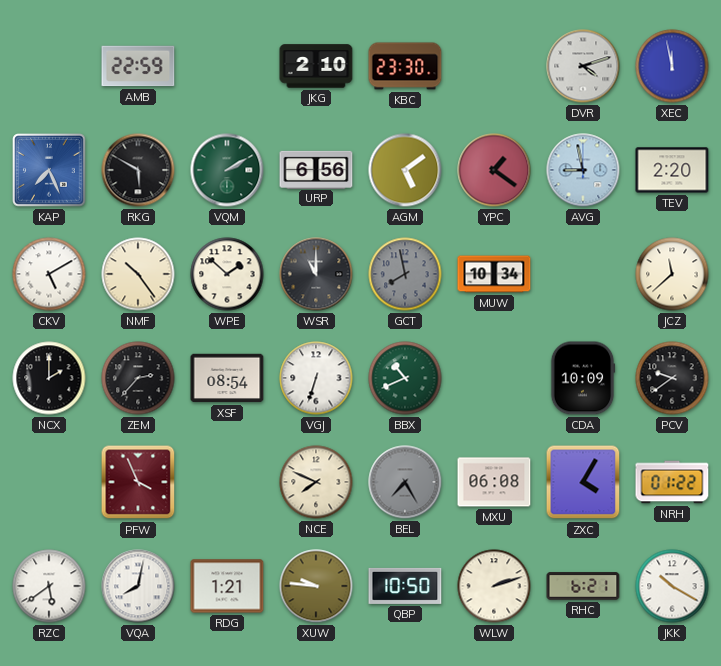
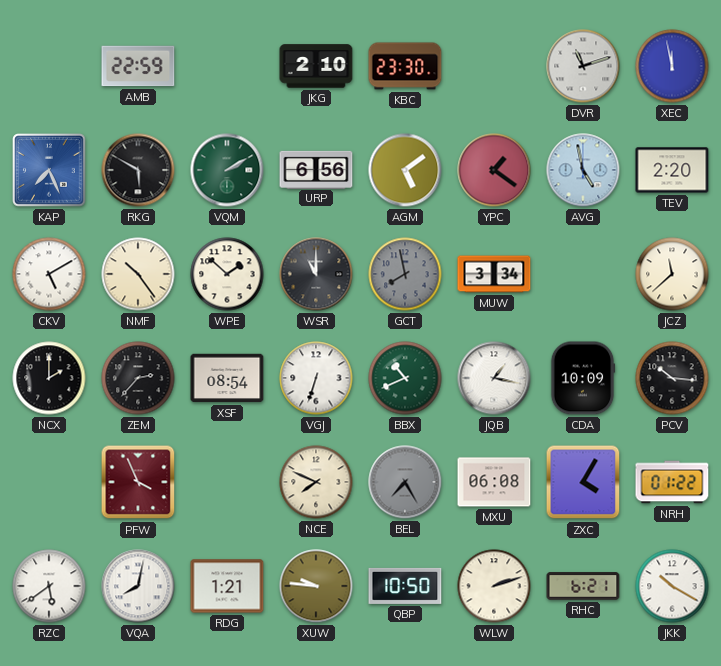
DVR: 4:12 -> 11:12 (583, 66)
AVG: 8:58 -> 4:58 (583, 170)
MUW: 10:34 -> 3:34 (494, 274)
JQB: none -> 1:17 (494, 378)
PCV: 9:39 -> 10:16 (672, 378)
